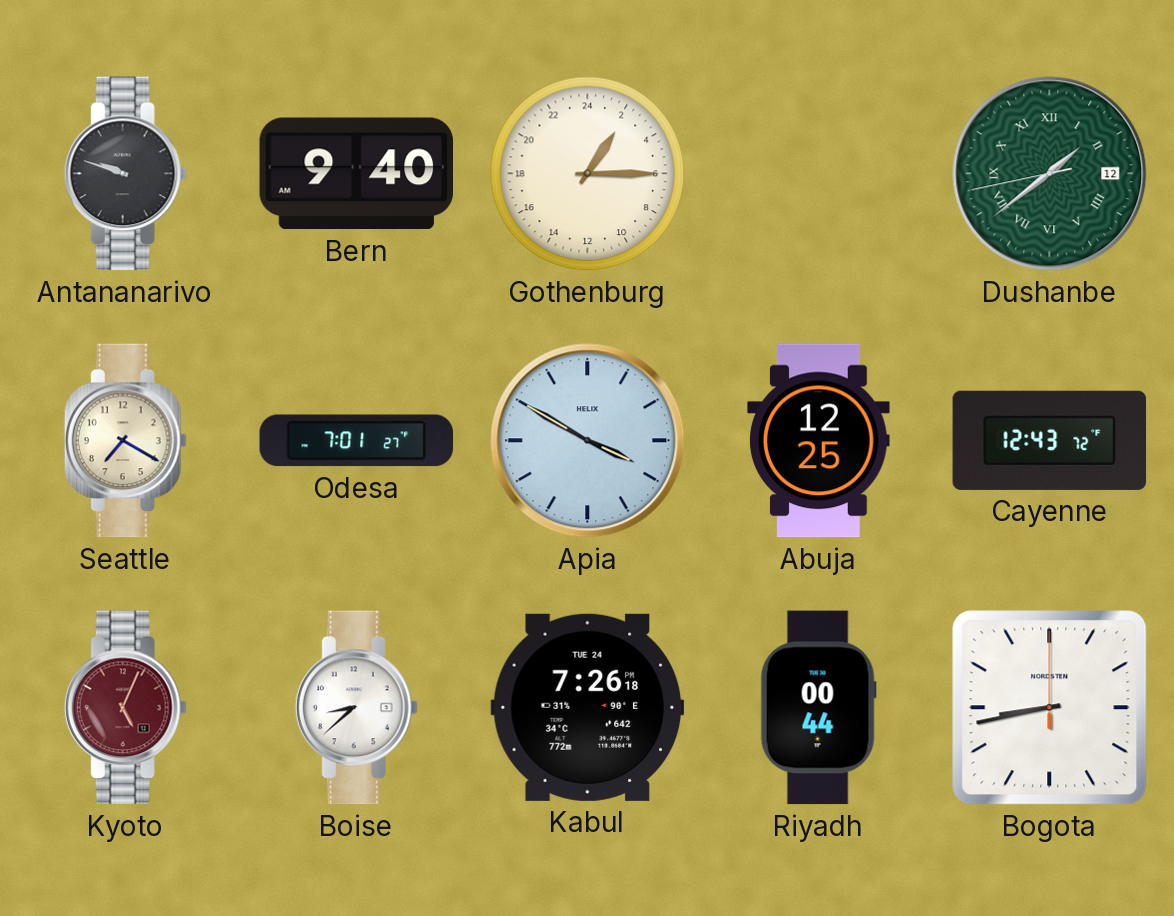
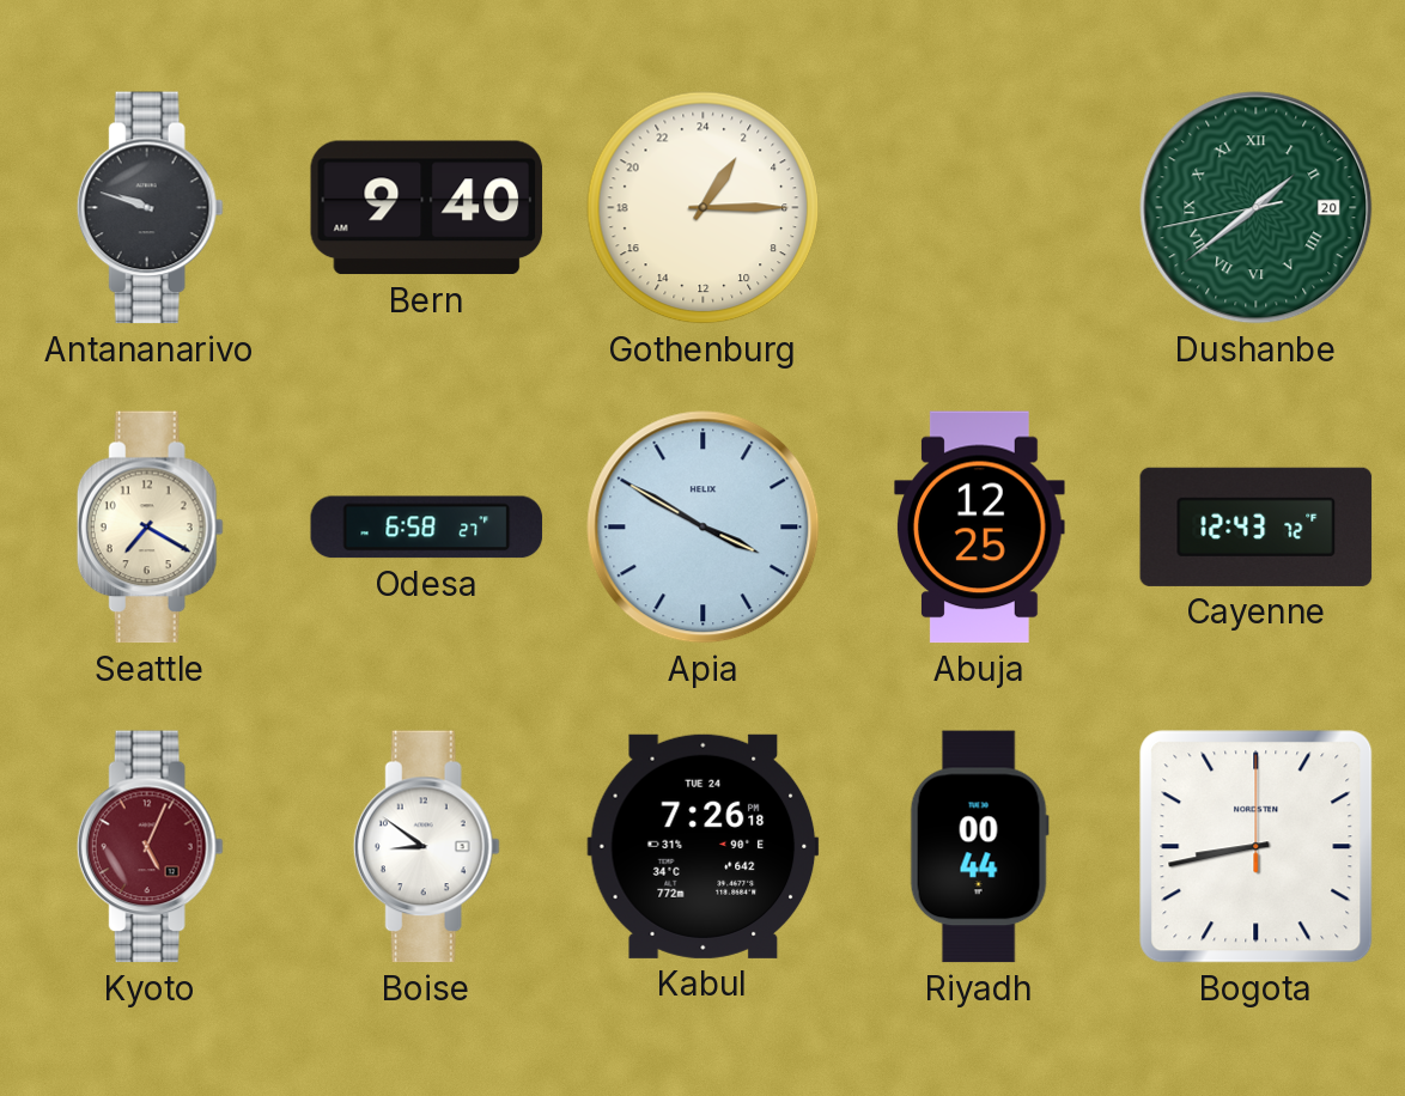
Dushanbe date: 12 -> 20 (1257, 208)
Odesa: 7:01 -> 6:58 (427, 528)
Boise: 8:38 -> 8:51 (426, 847)
